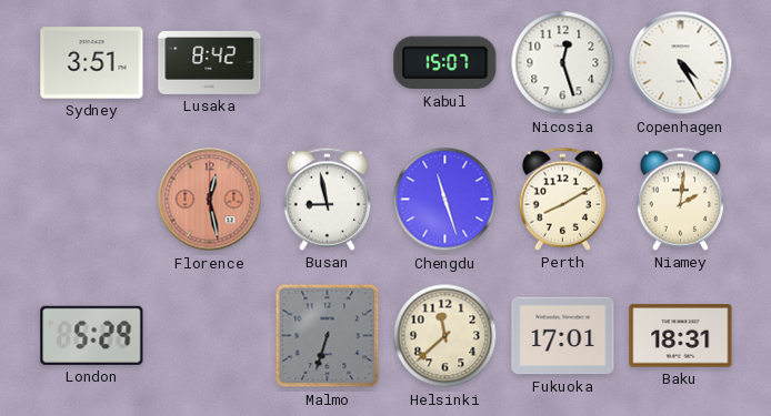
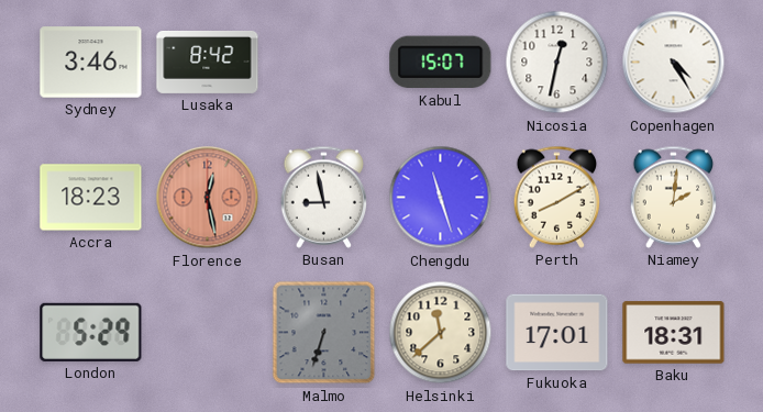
Sydney: 3:51 -> 3:46 (91, 63)
Nicosia: 12:27 -> 12:32 (557, 63)
Accra: none -> 18:23 (91, 198)
